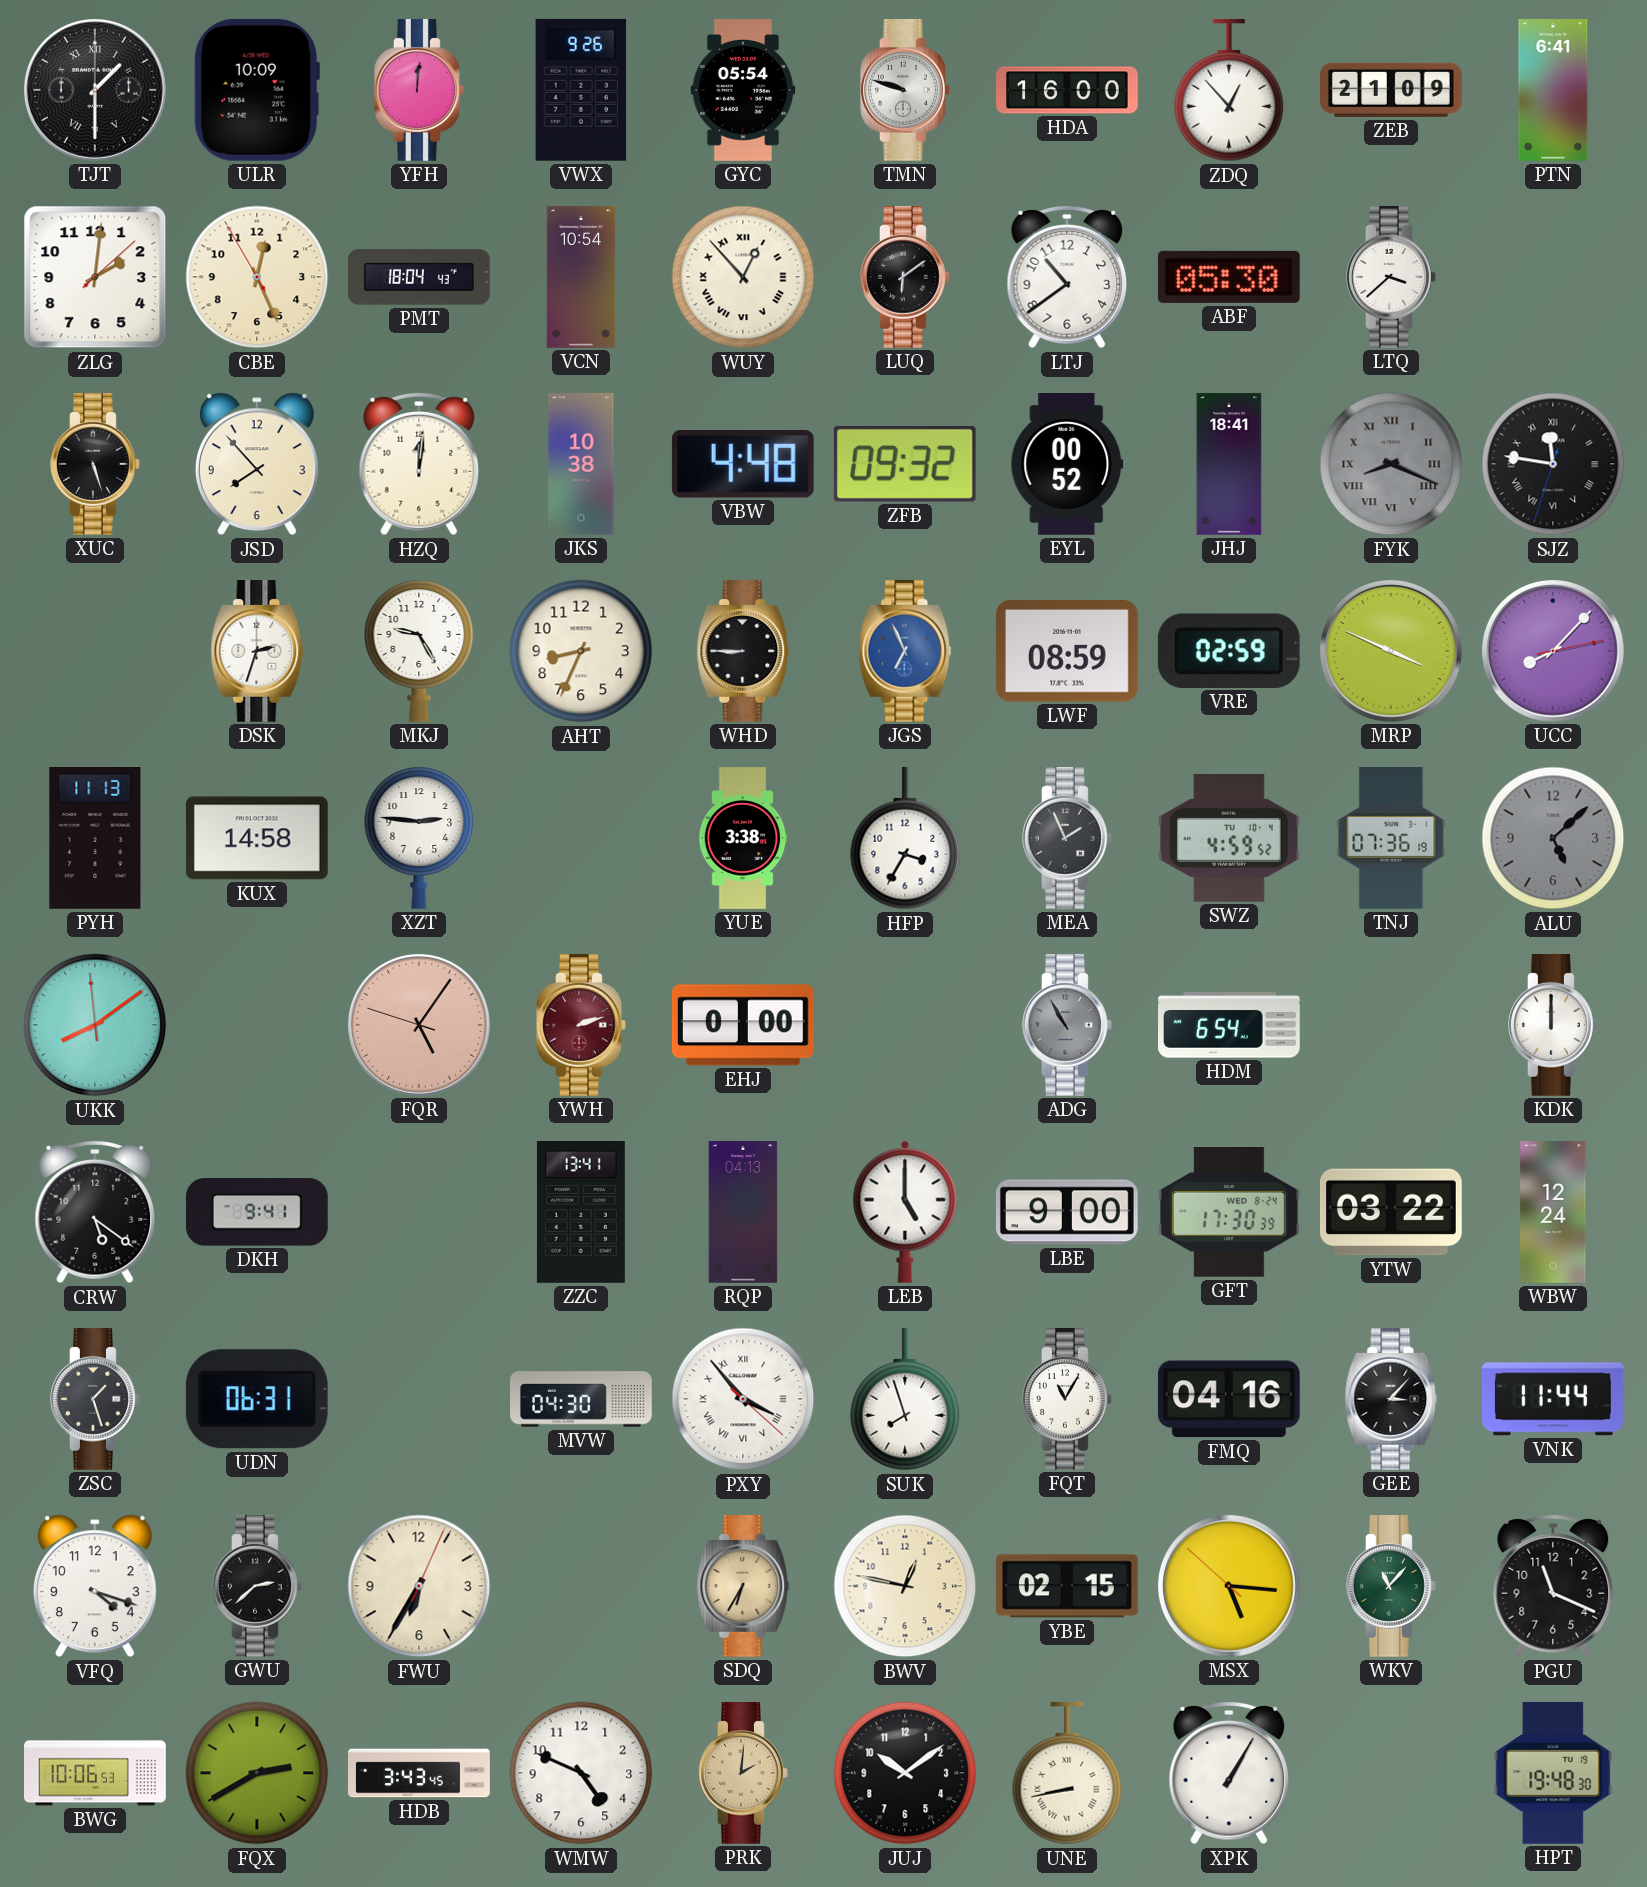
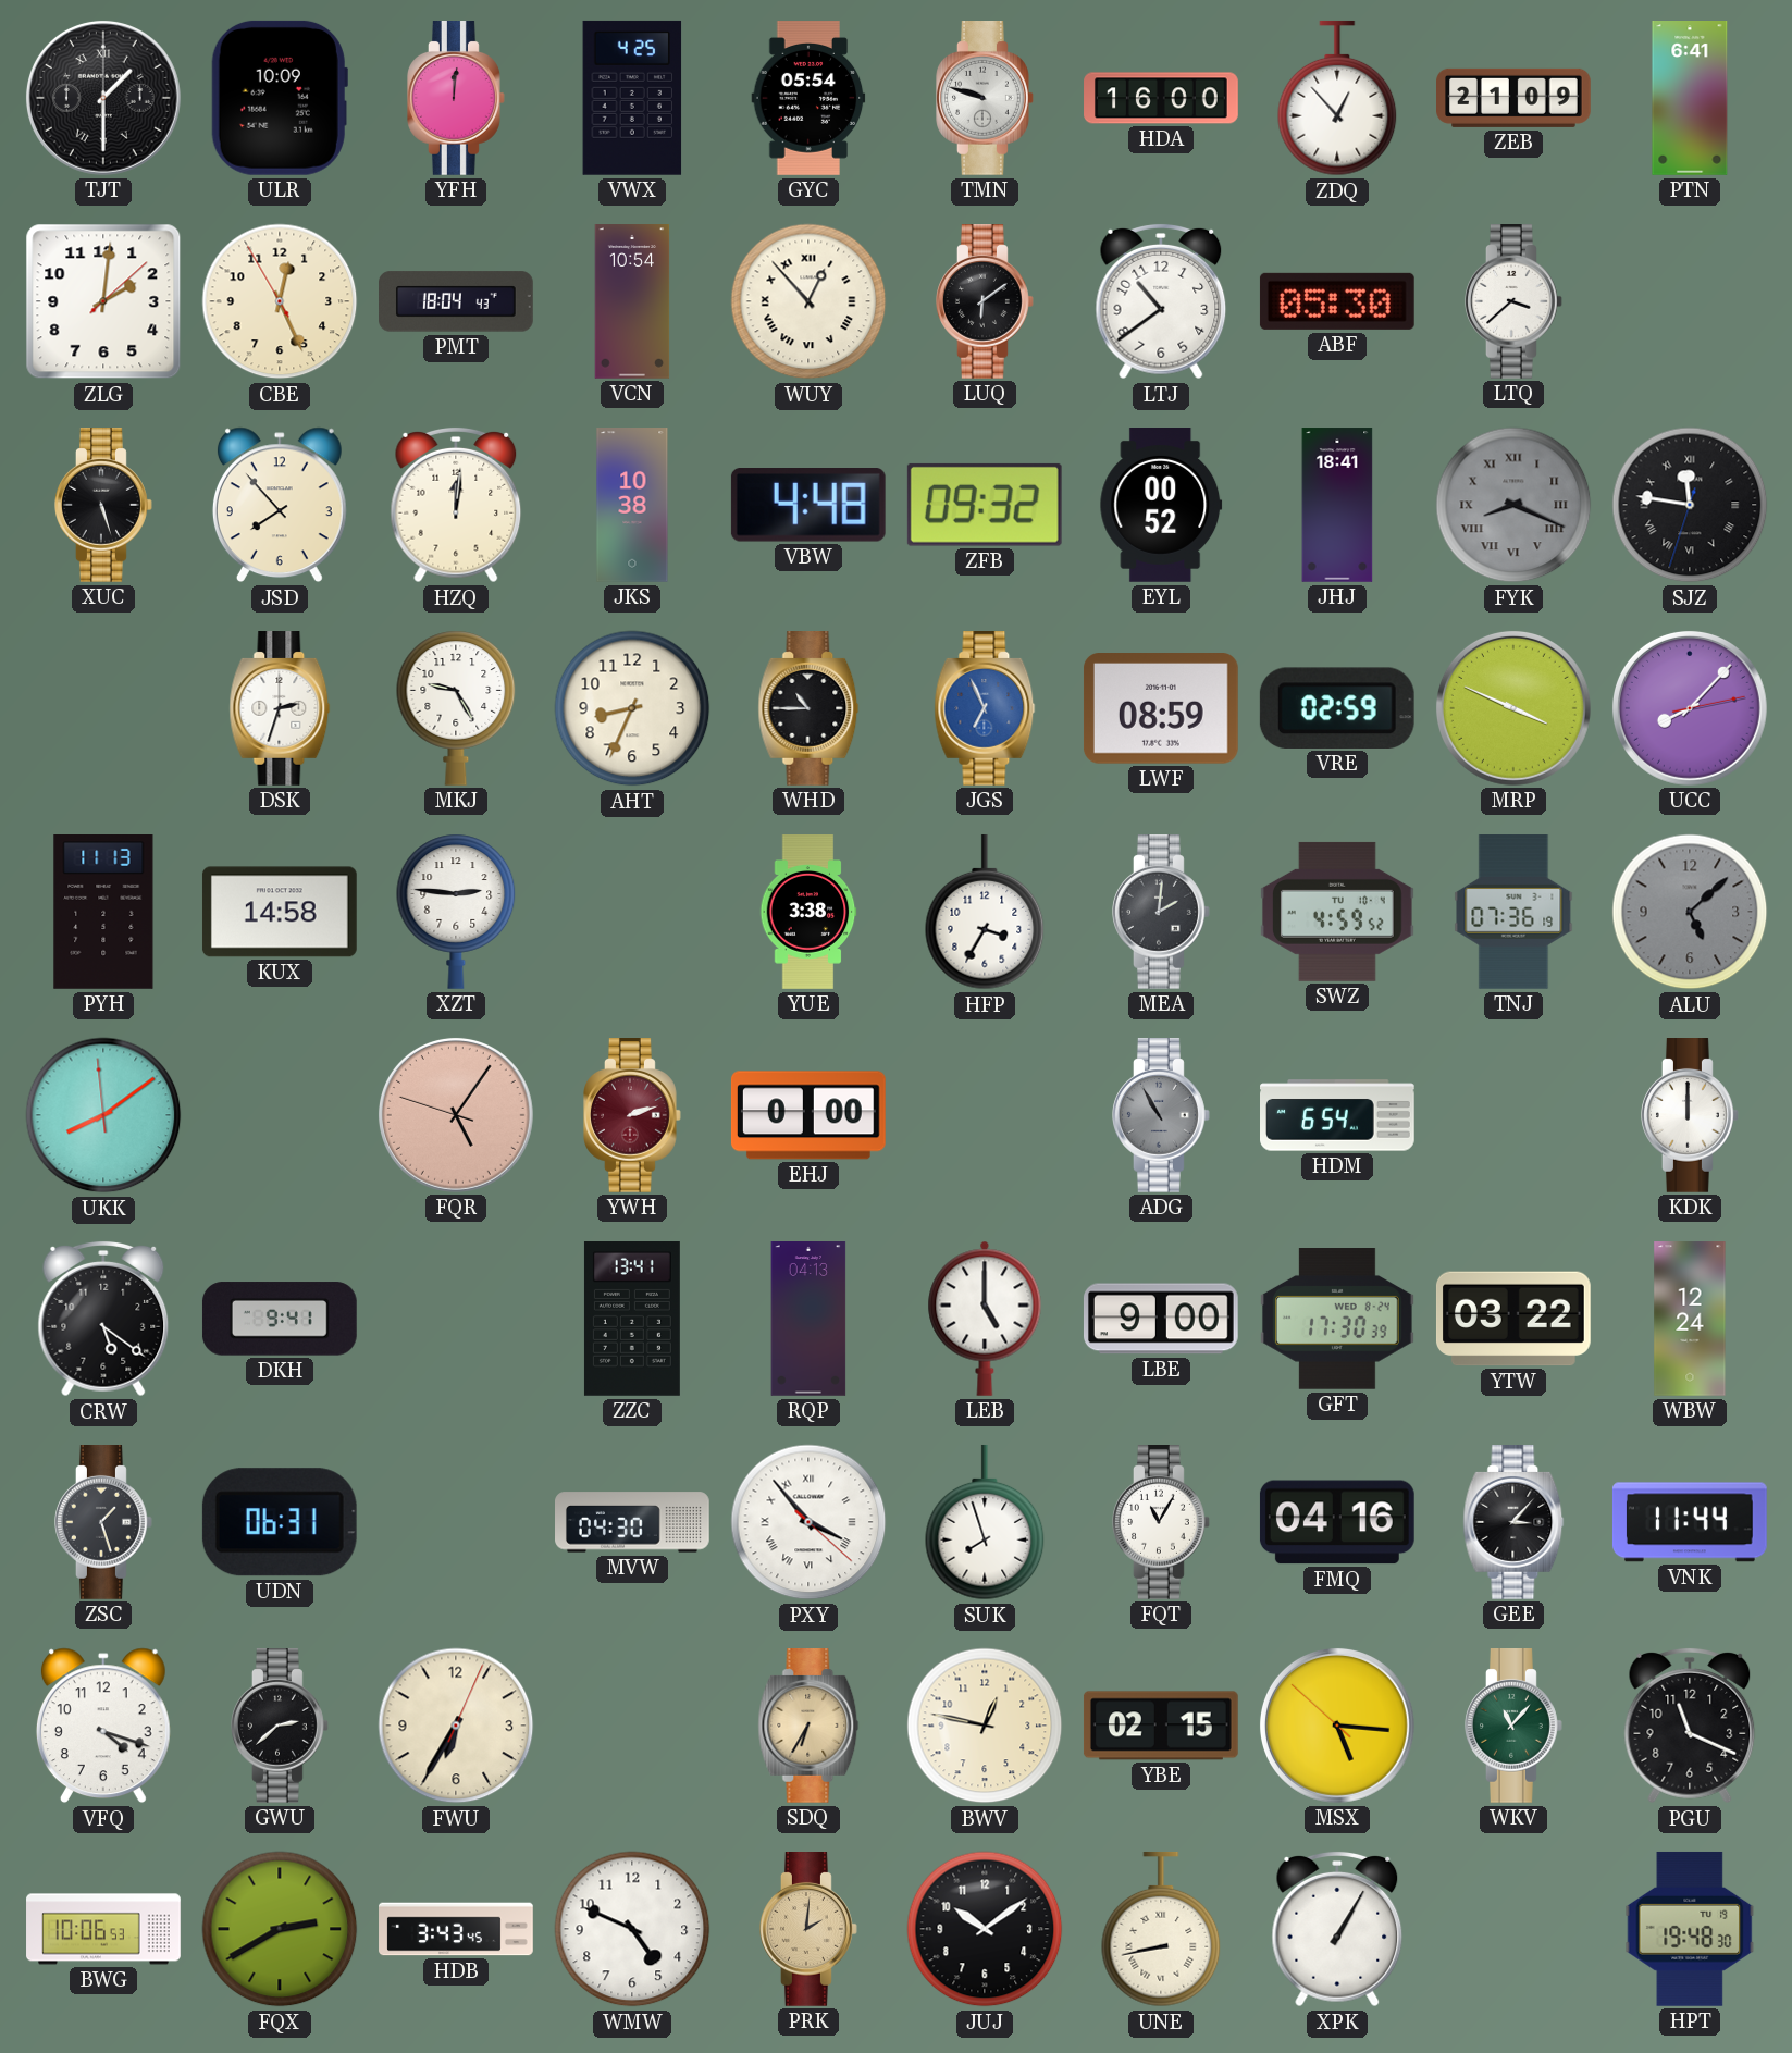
VWX: 9:26 -> 4:25 (632, 98)
WHD: 8:45 -> 10:45 (808, 709)
MEA: 1:56 -> 2:01 (1162, 913)
